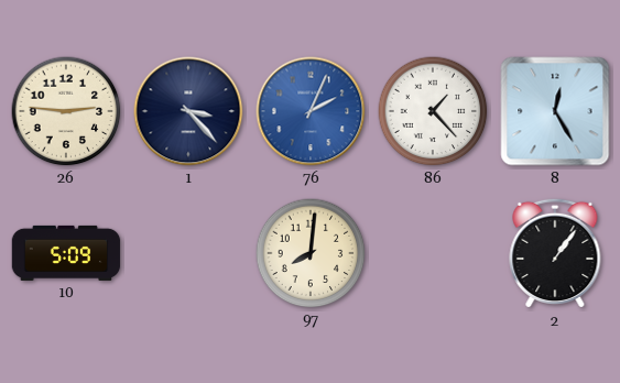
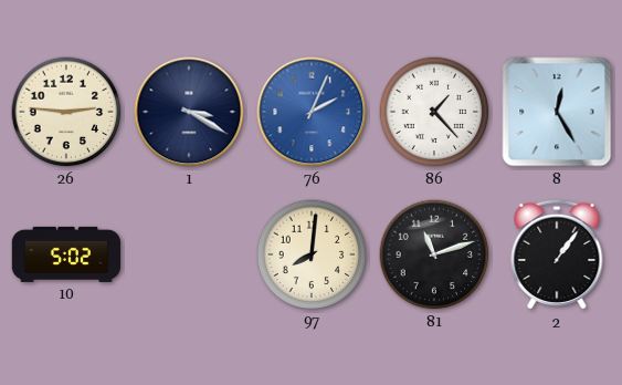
1: 3:23 -> 3:20 (189, 112)
10: 5:09 -> 5:02 (66, 254)
81: none -> 11:12 (434, 254)
